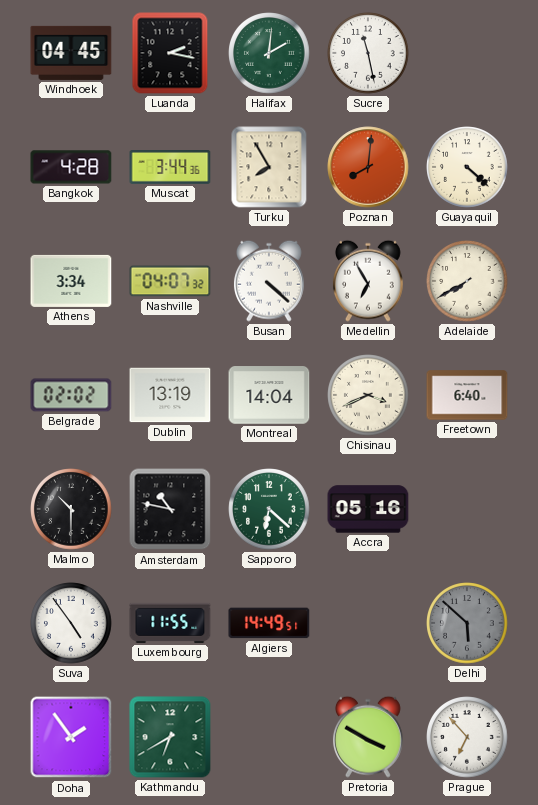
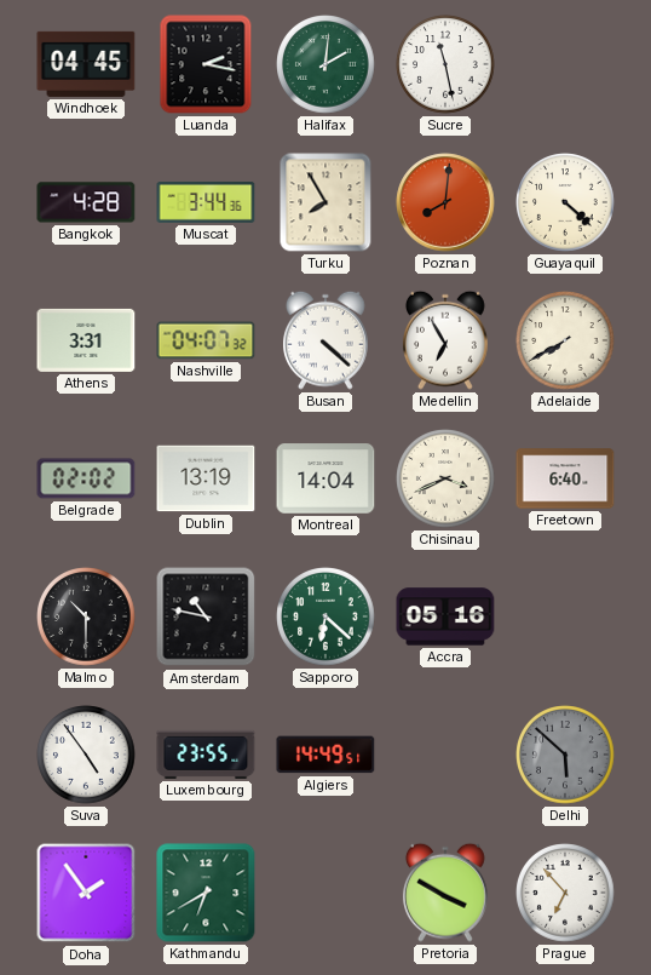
Athens: 3:34 -> 3:31 (86, 340)
Luxembourg: 11:55 -> 23:55 (206, 755)
